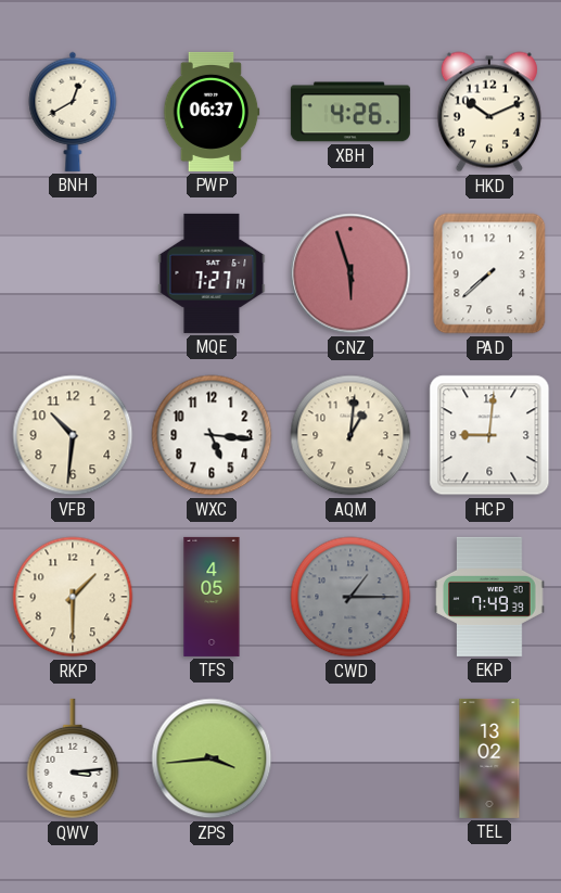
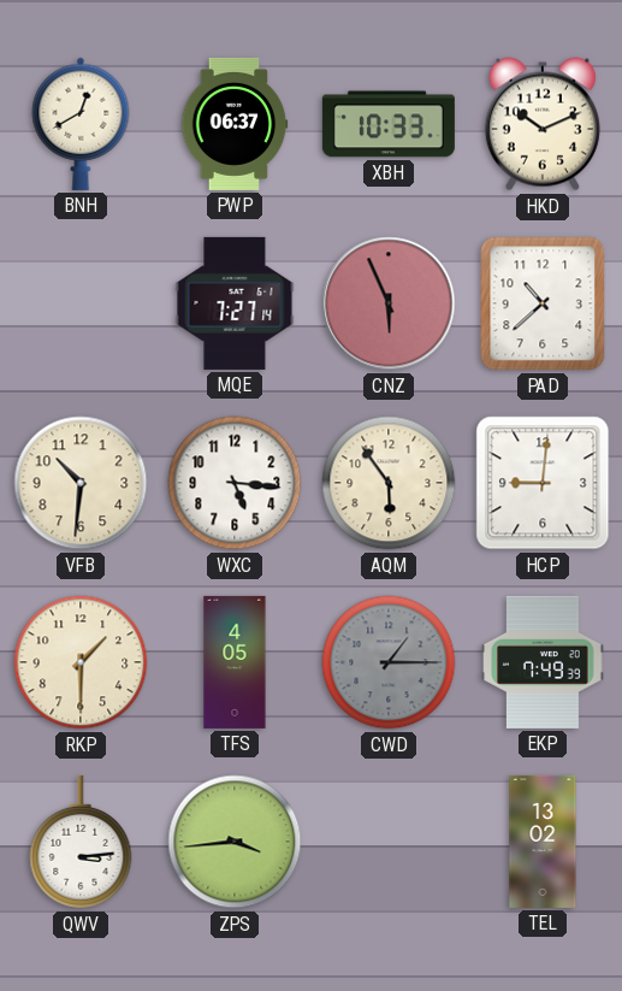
XBH: 4:26 -> 10:33 (389, 124)
CNZ: 5:57 -> 5:56 (389, 303)
PAD: 7:38 -> 10:38 (543, 303)
AQM: 1:01 -> 5:54 (389, 483)
